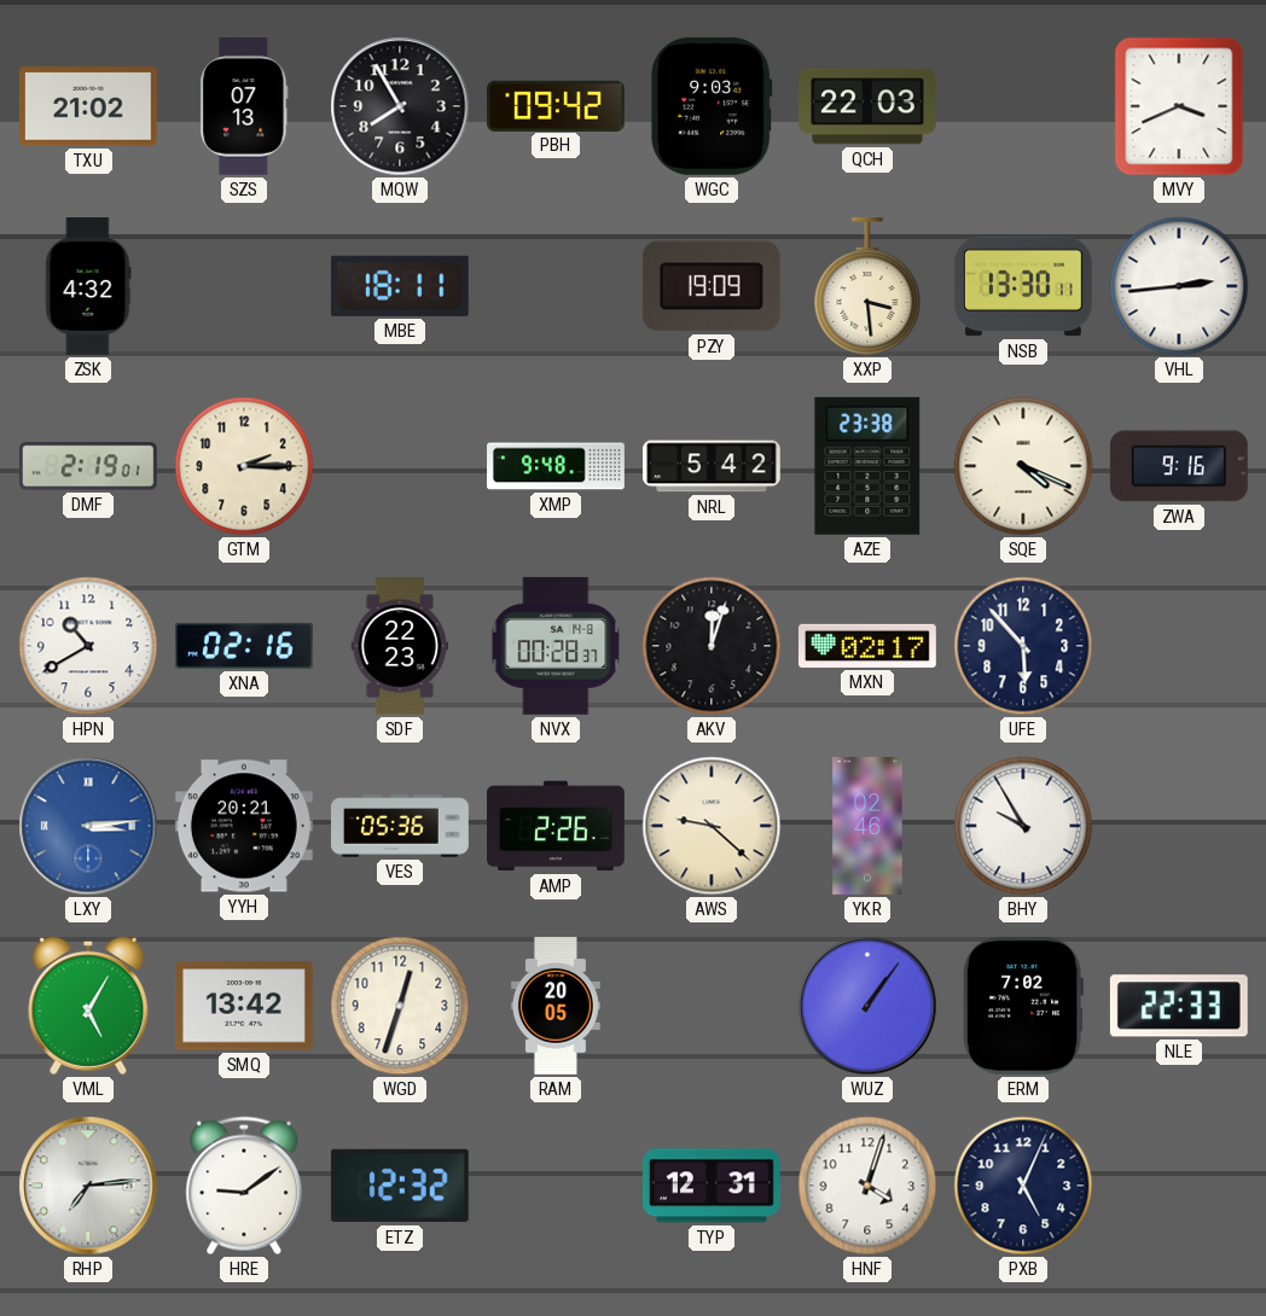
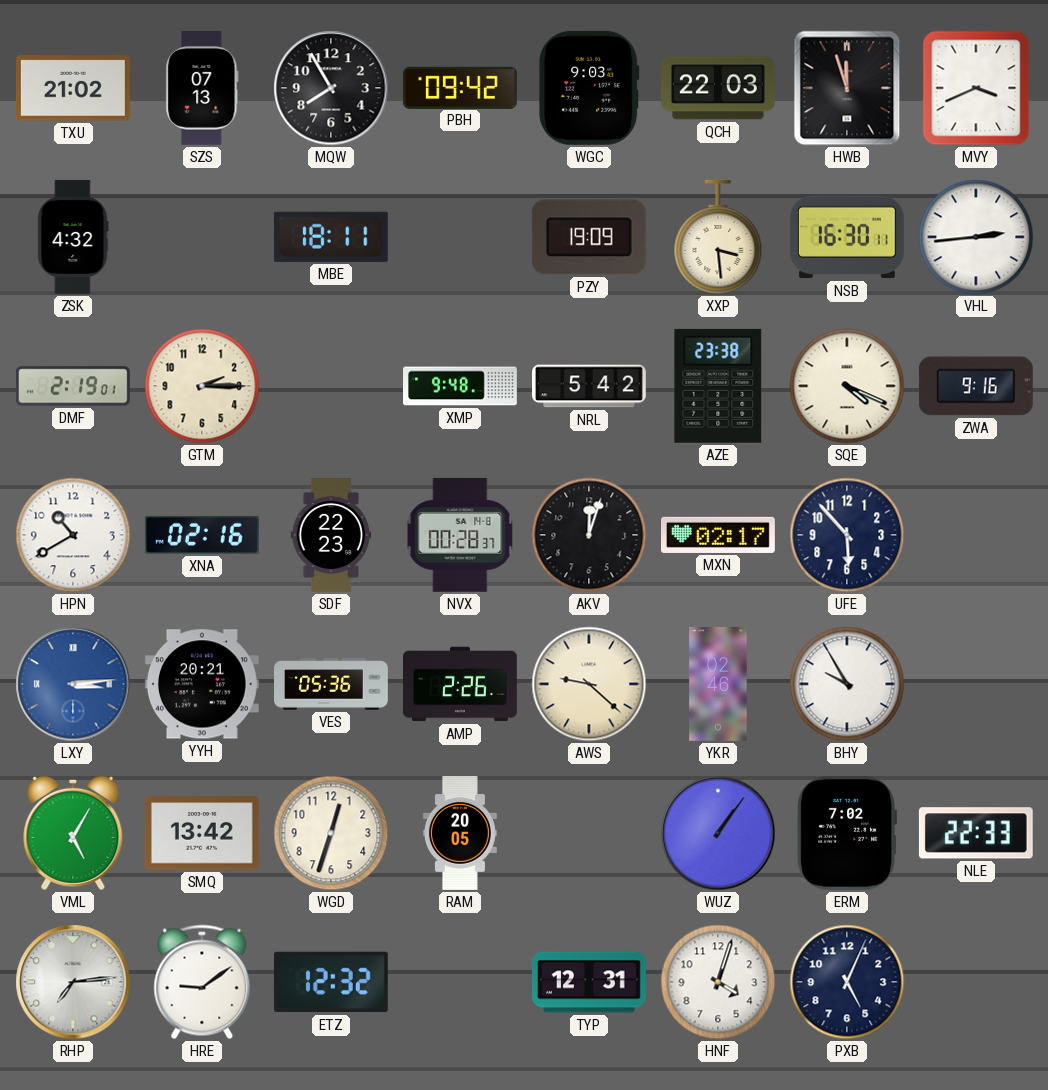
HWB: none -> 11:57 (847, 88)
NSB: 13:30 -> 16:30 (847, 237)
